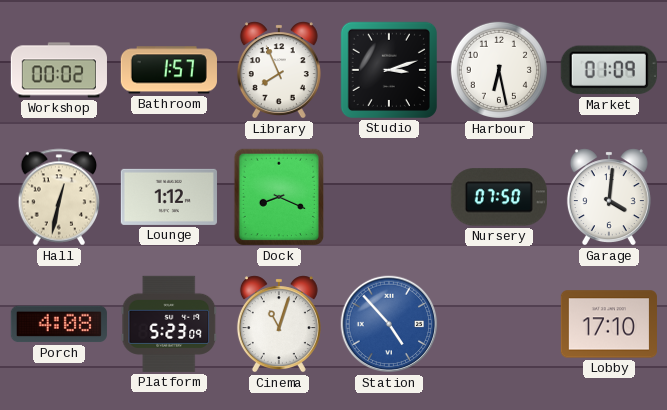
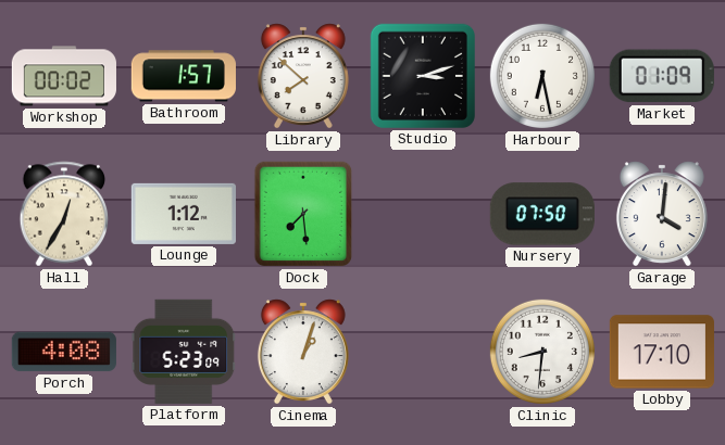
Library: 7:56 -> 7:52 (303, 76)
Hall: 12:32 -> 12:35 (64, 214)
Dock: 8:19 -> 7:29 (303, 214)
Cinema: 11:03 -> 1:03 (303, 352)
Station: 4:53 -> none (389, 324)
Clinic: none -> 8:31 (542, 352)
